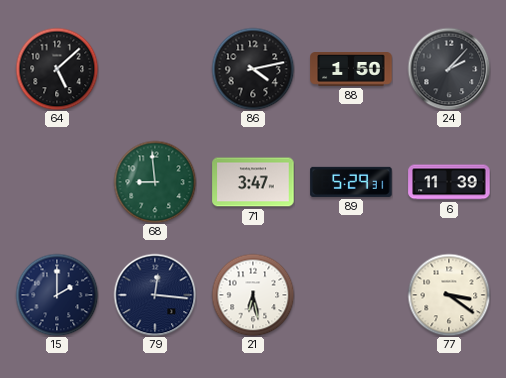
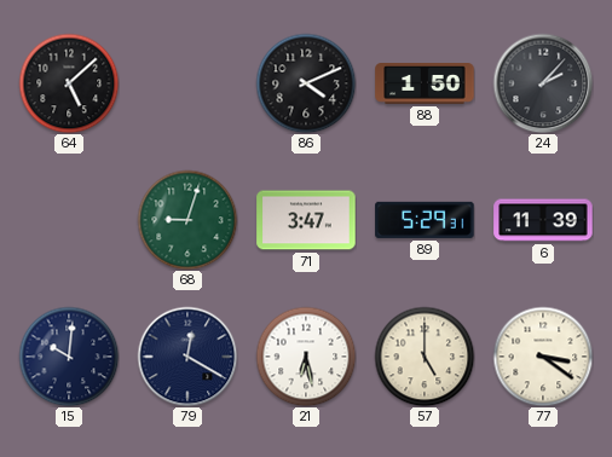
86: 4:13 -> 4:11 (306, 83)
68: 8:59 -> 9:03 (187, 220)
15: 2:00 -> 10:01 (69, 357)
79: 12:16 -> 12:20 (187, 357)
57: none -> 5:00 (425, 357)
